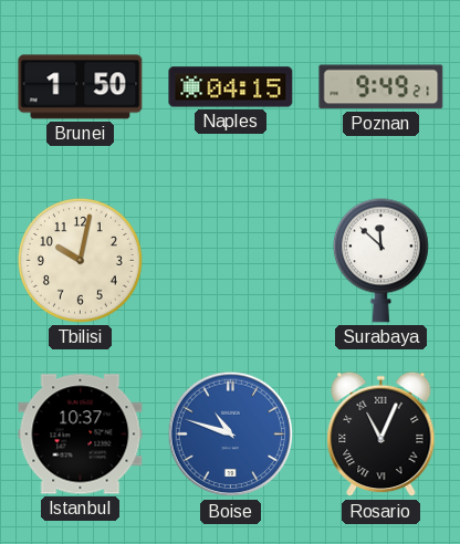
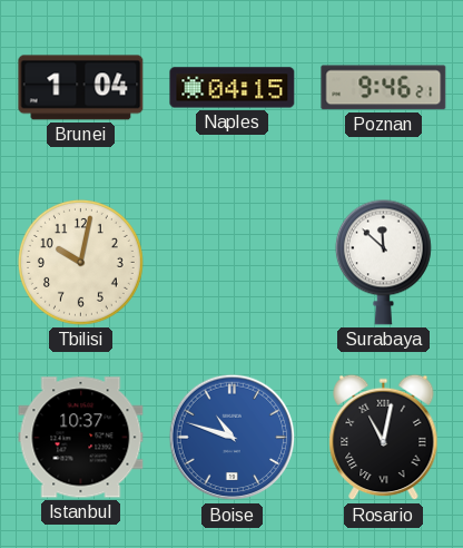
Brunei: 1:50 -> 1:04 (81, 88)
Poznan: 9:49 -> 9:46 (384, 88)
Rosario: 11:04 -> 11:02 (384, 438)
